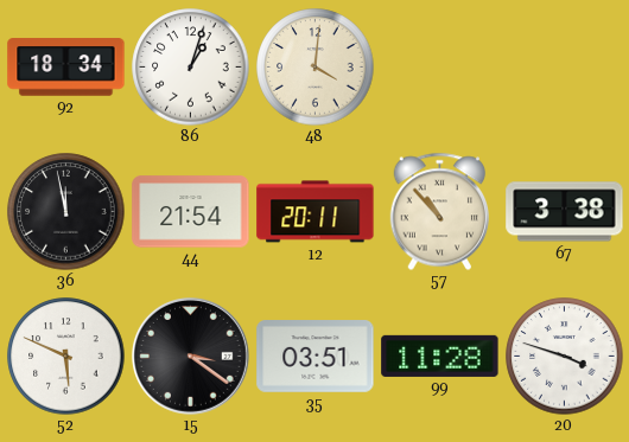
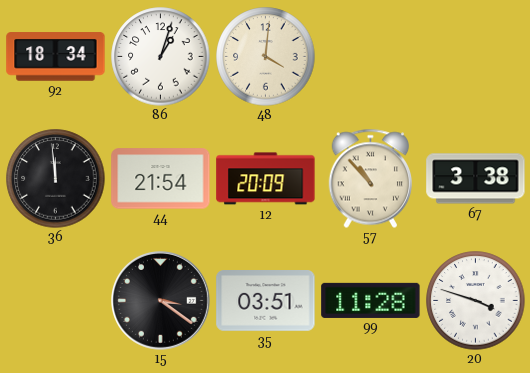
36: 11:58 -> 11:59 (56, 179)
12: 20:11 -> 20:09 (266, 179)
52: 5:49 -> none (66, 357)
